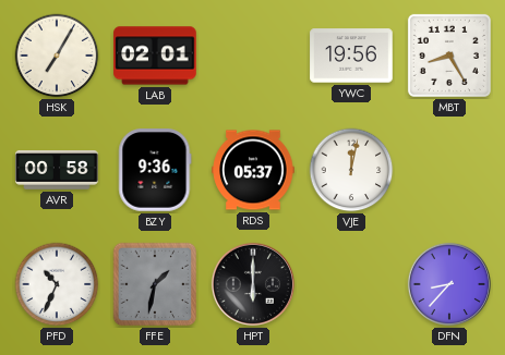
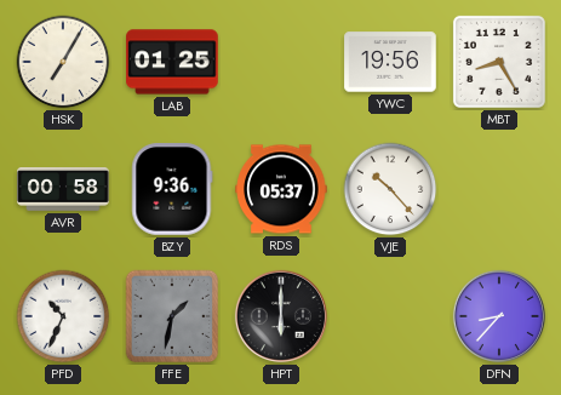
LAB: 02:01 -> 01:25 (172, 62)
VJE: 12:02 -> 10:23 (390, 189)
